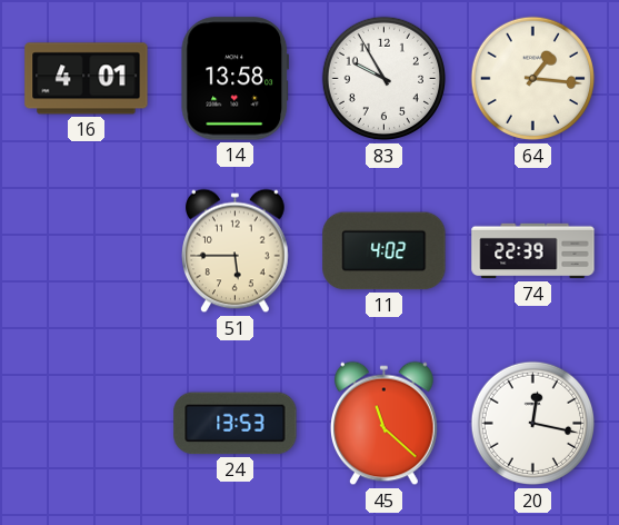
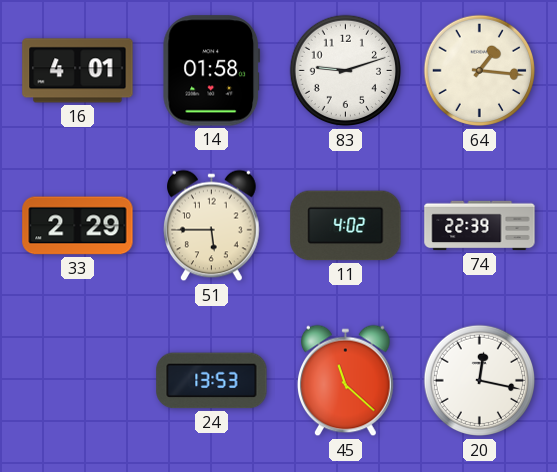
14: 13:58 -> 01:58 (212, 71)
83: 9:55 -> 9:12 (346, 71)
33: none -> 2:29 (78, 226)
